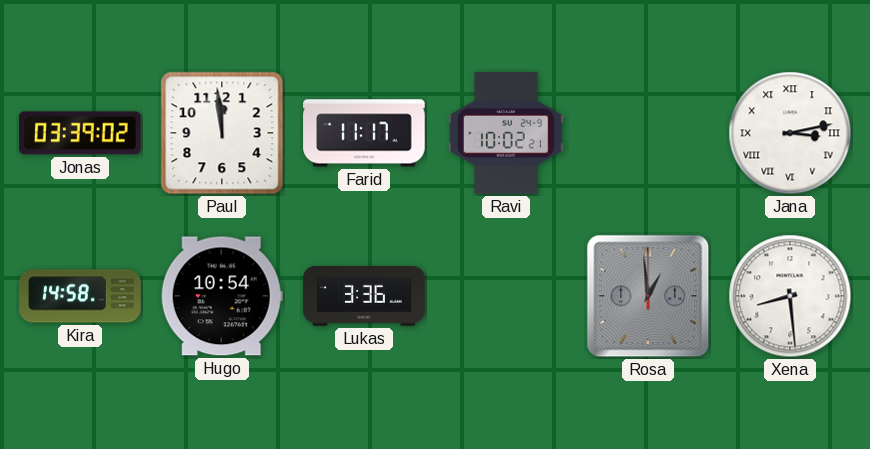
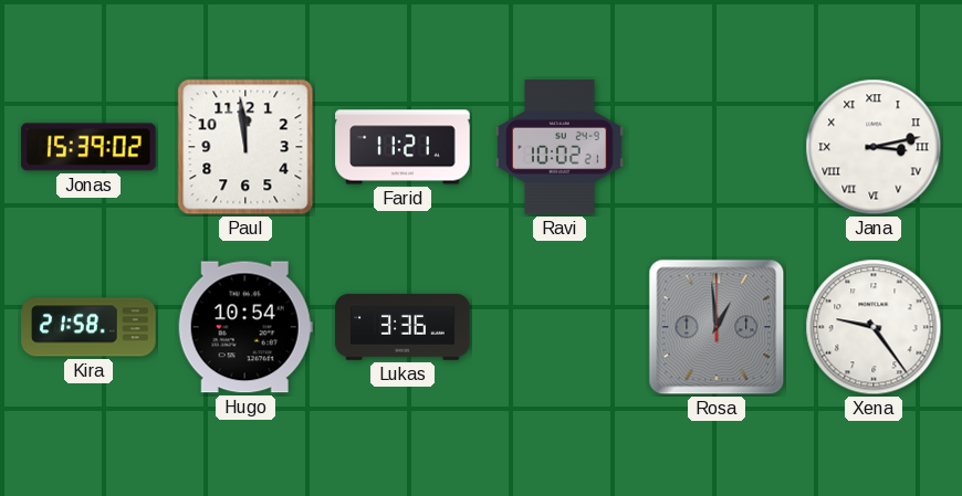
Jonas: 03:39 -> 15:39 (88, 147)
Farid: 11:17 -> 11:21 (402, 147)
Kira: 14:58 -> 21:58 (88, 327)
Xena: 8:29 -> 9:24 (874, 327)
